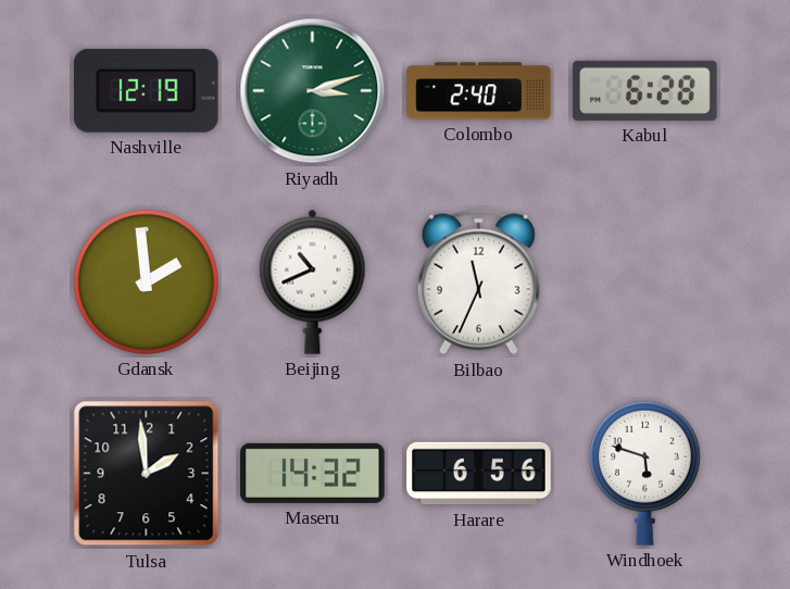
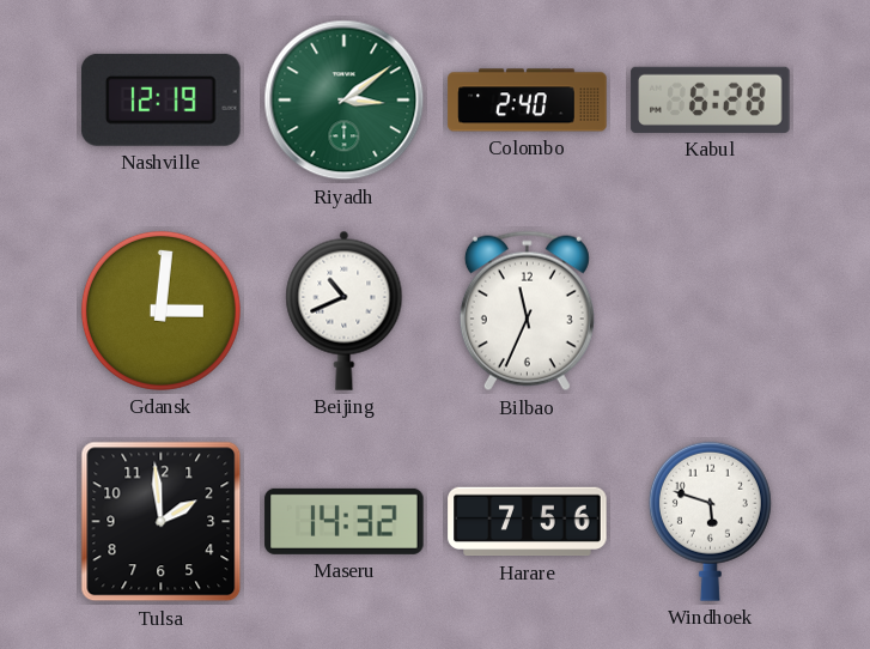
Riyadh: 3:12 -> 3:09 (345, 101)
Gdansk: 1:59 -> 3:01 (160, 310)
Harare: 6:56 -> 7:56 (528, 522)
